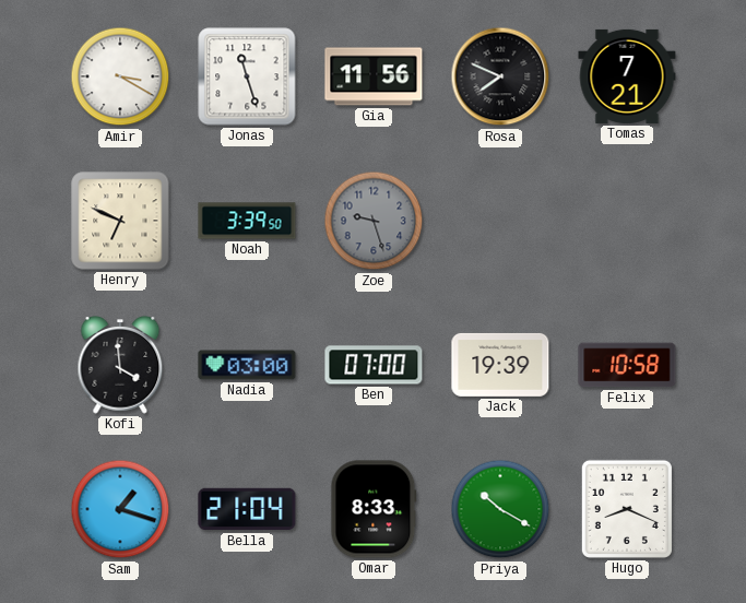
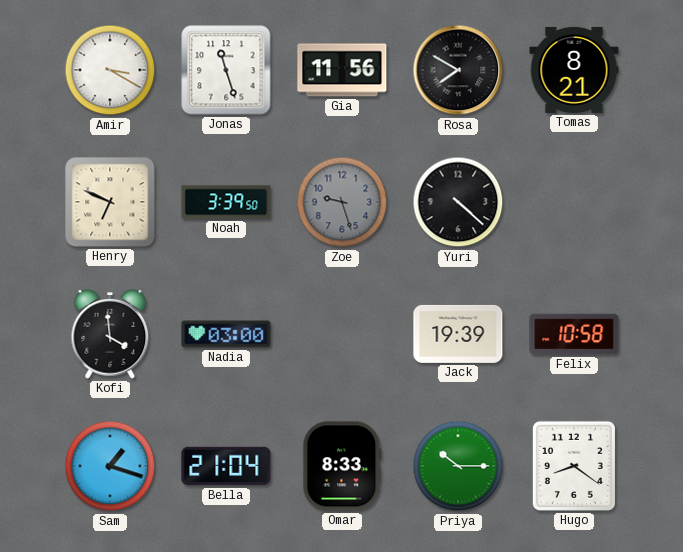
Rosa: 7:49 -> 7:50 (458, 70)
Tomas: 7:21 -> 8:21 (574, 70)
Yuri: none -> 4:22 (458, 202)
Ben: 07:00 -> none (374, 365)
Priya: 10:20 -> 10:15 (458, 466)
Hugo: 8:19 -> 8:21 (574, 466)
